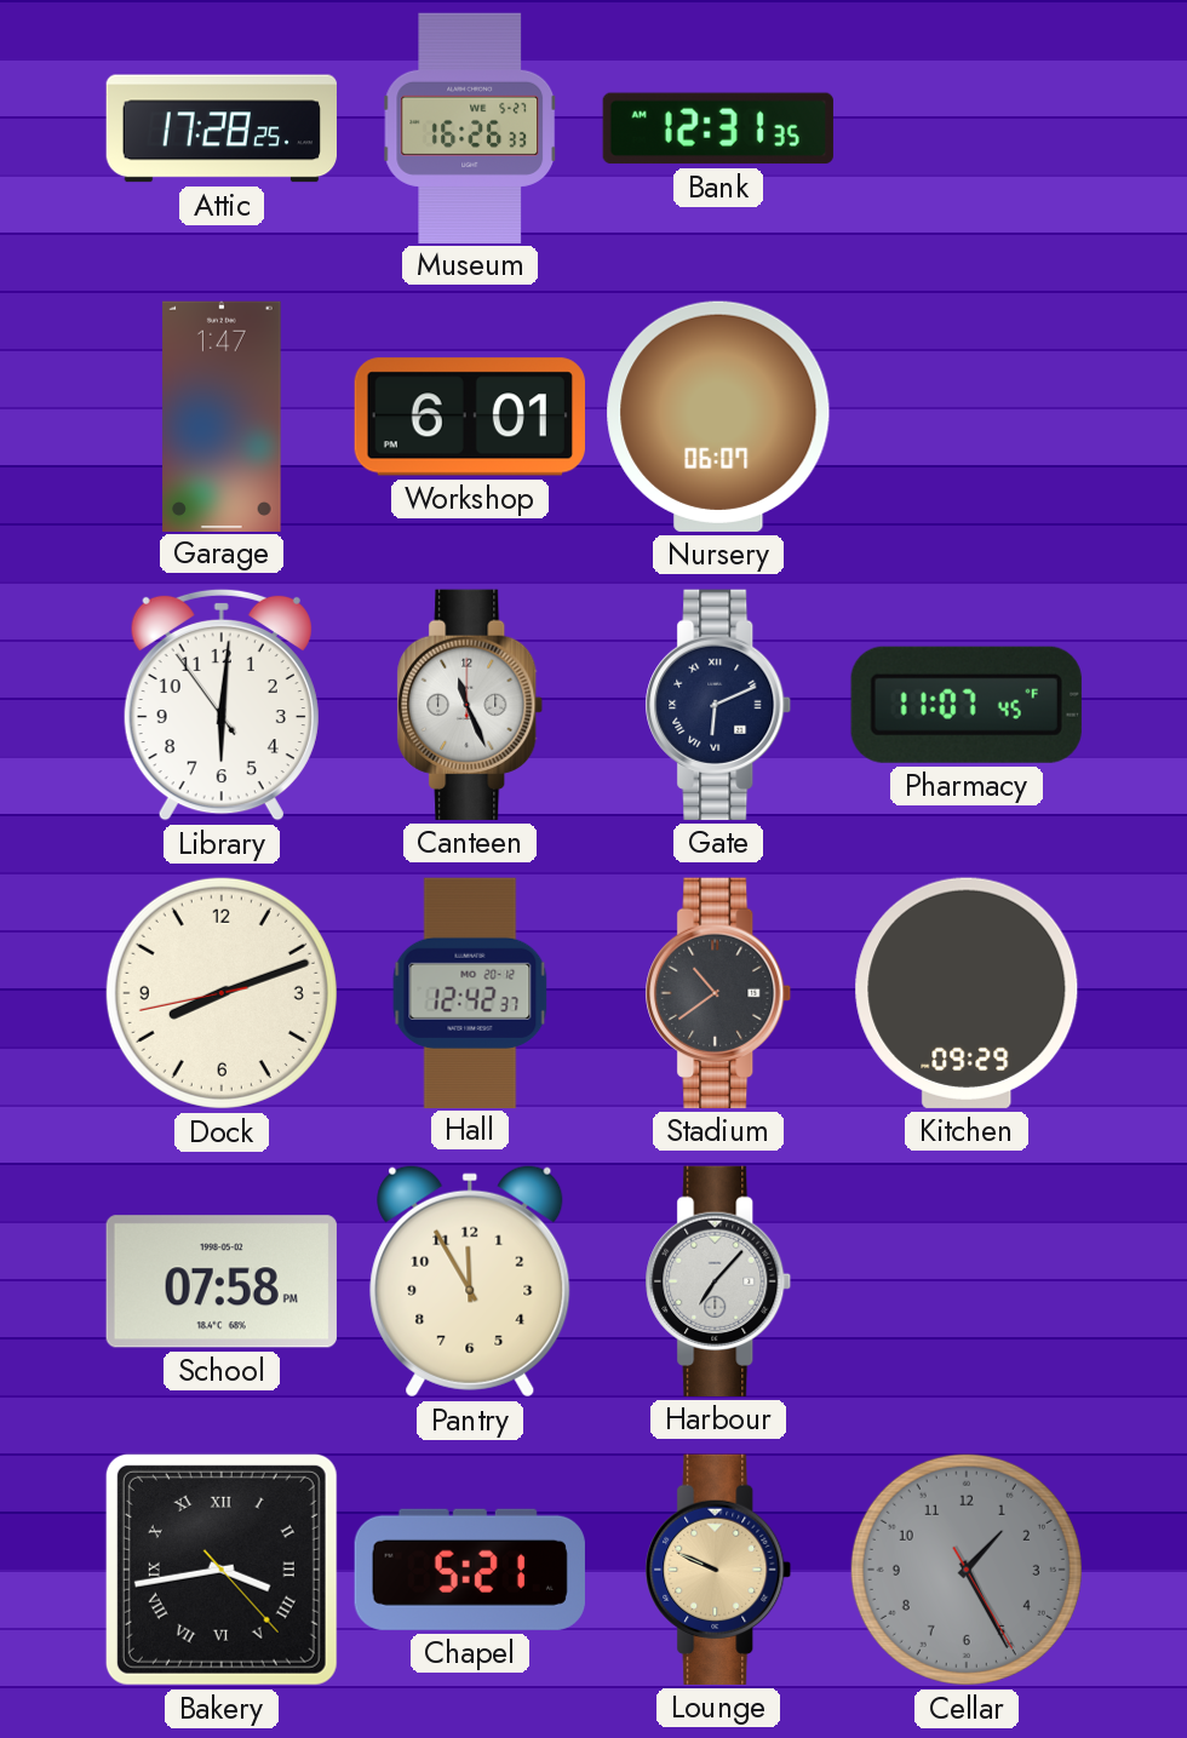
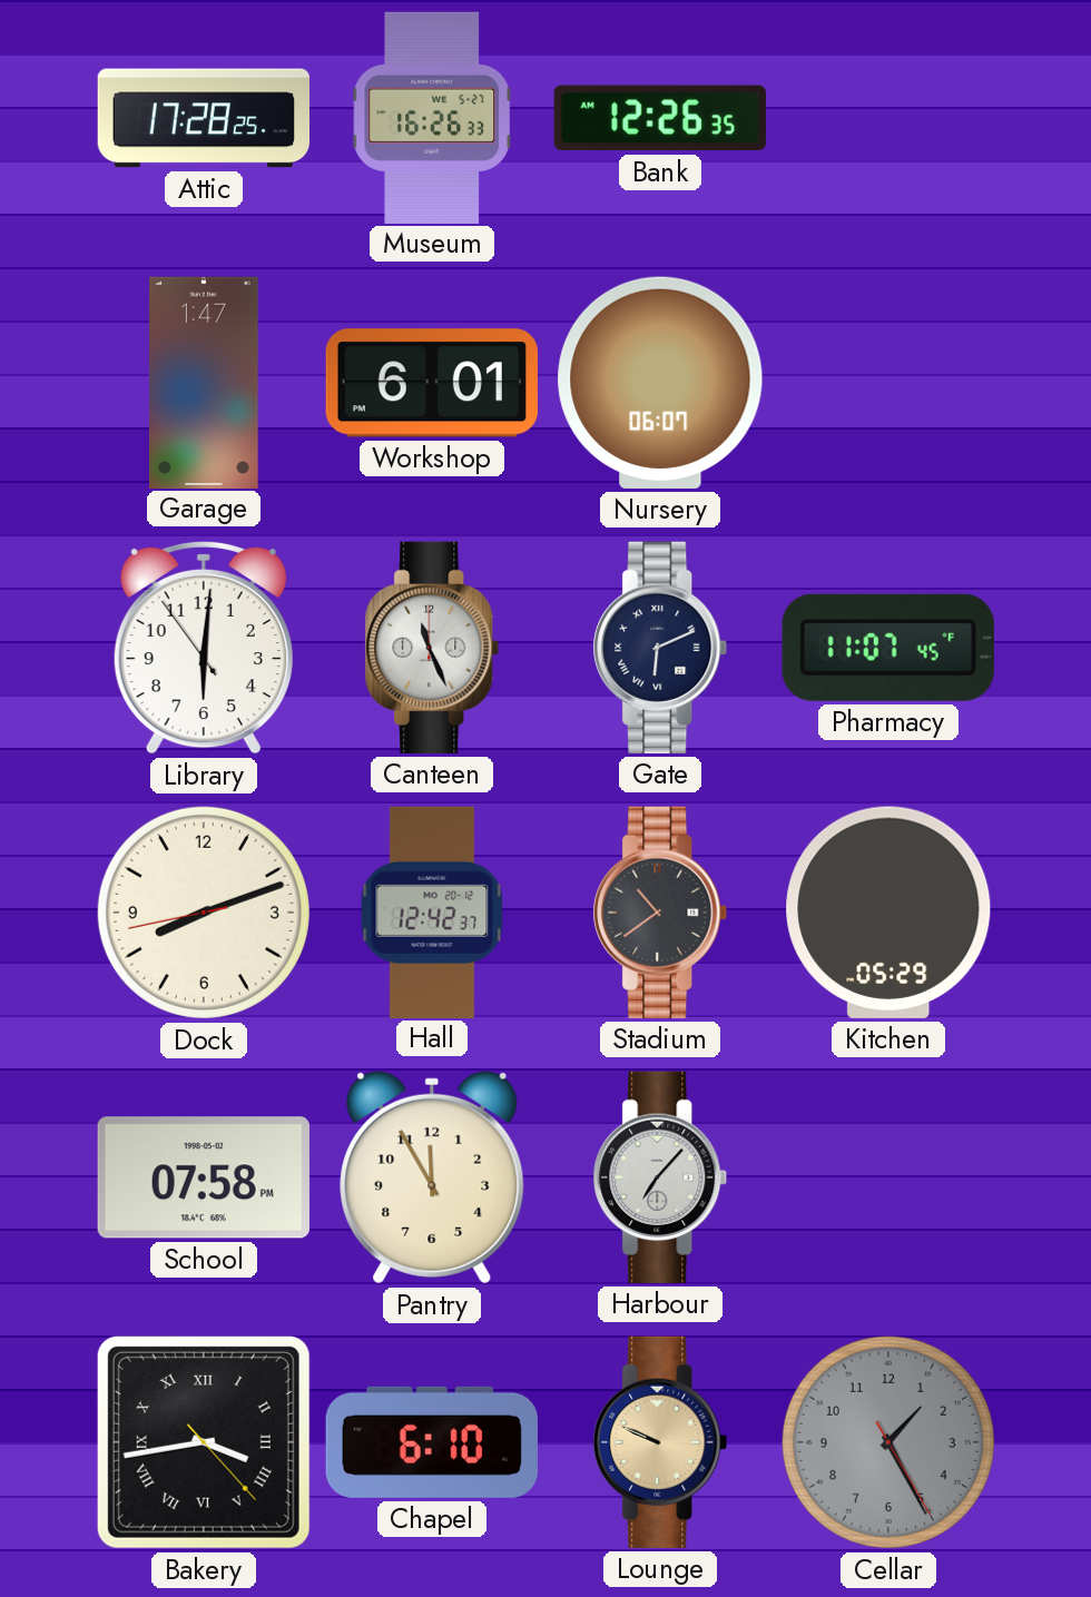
Bank: 12:31 -> 12:26 (660, 118)
Kitchen: 09:29 -> 05:29 (888, 913)
Chapel: 5:21 -> 6:10 (432, 1442)
